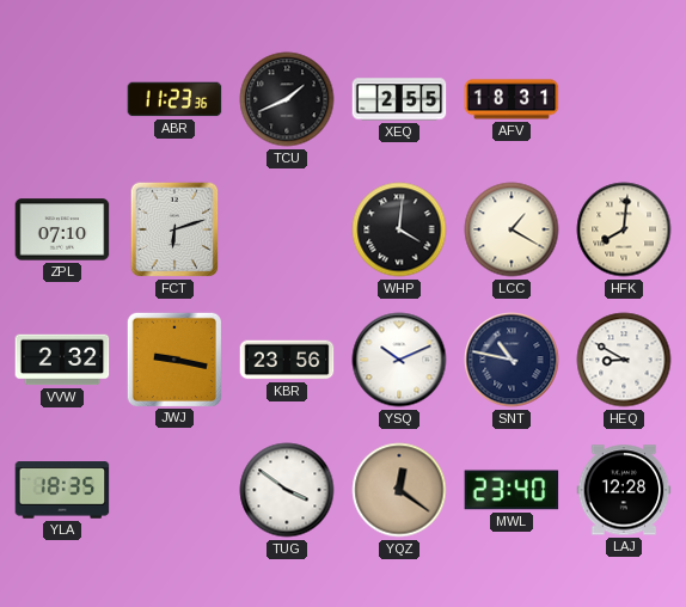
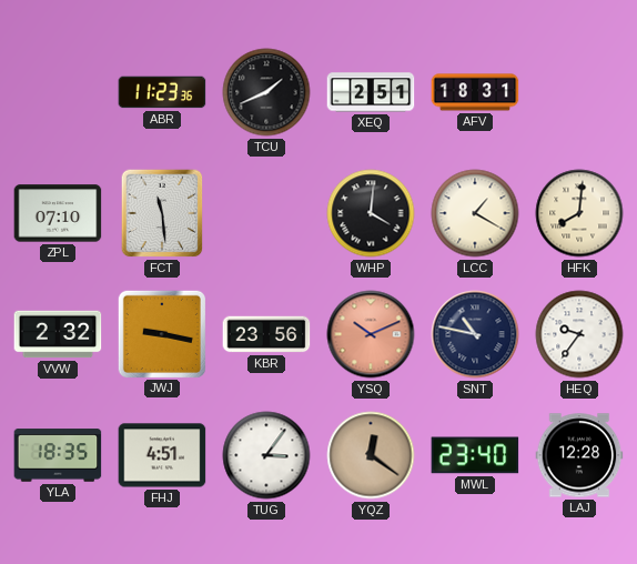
XEQ: 2:55 -> 2:51 (371, 92)
FCT: 6:12 -> 11:29 (162, 213)
YSQ dial: white -> salmon (371, 334)
HEQ: 8:50 -> 9:36 (579, 334)
FHJ: none -> 4:51 (162, 455)
TUG: 3:51 -> 3:06 (266, 455)
